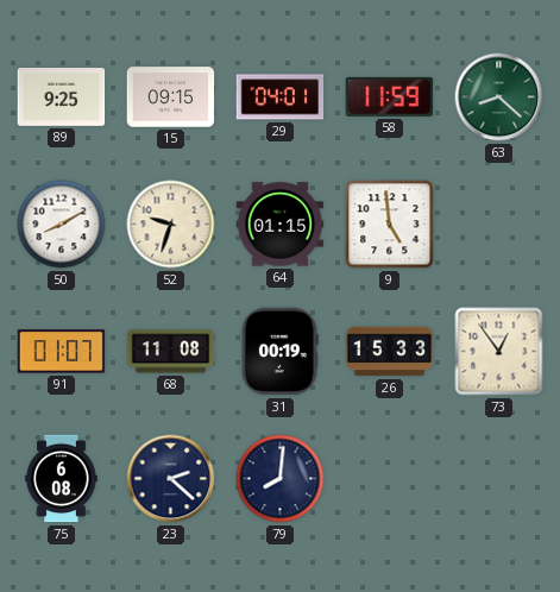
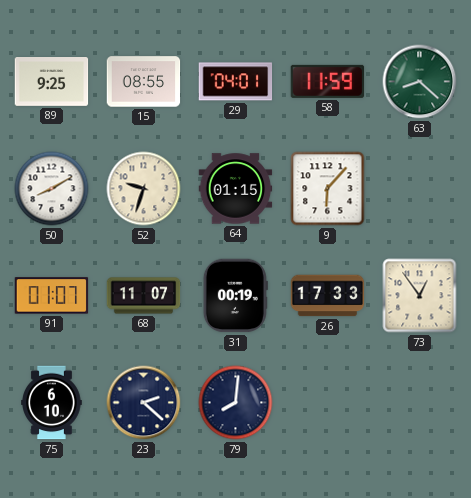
15: 09:15 -> 08:55 (144, 82)
9: 4:59 -> 6:07 (328, 189)
68: 11:08 -> 11:07 (144, 296)
26: 15:33 -> 17:33 (328, 296)
75: 6:08 -> 6:10 (52, 403)
